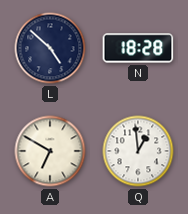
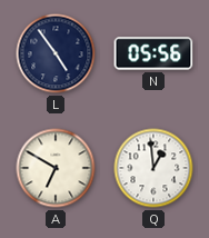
L: 4:52 -> 4:54 (56, 53)
N: 18:28 -> 05:56 (153, 53)
